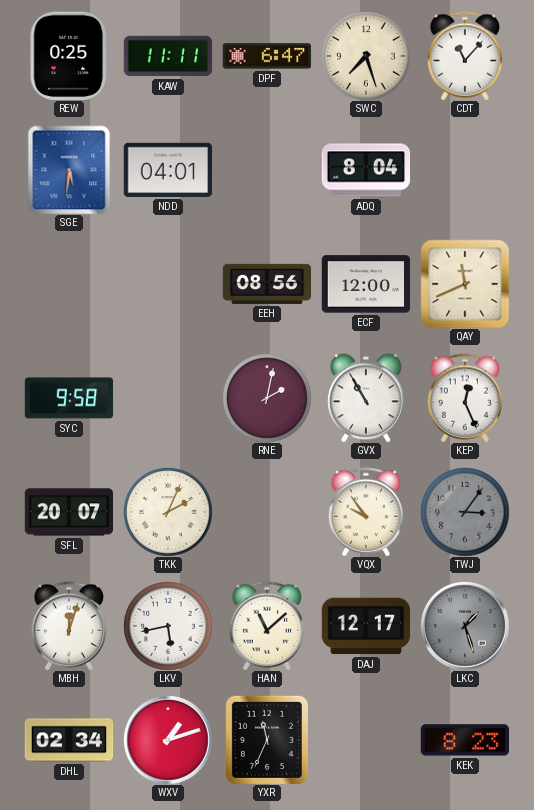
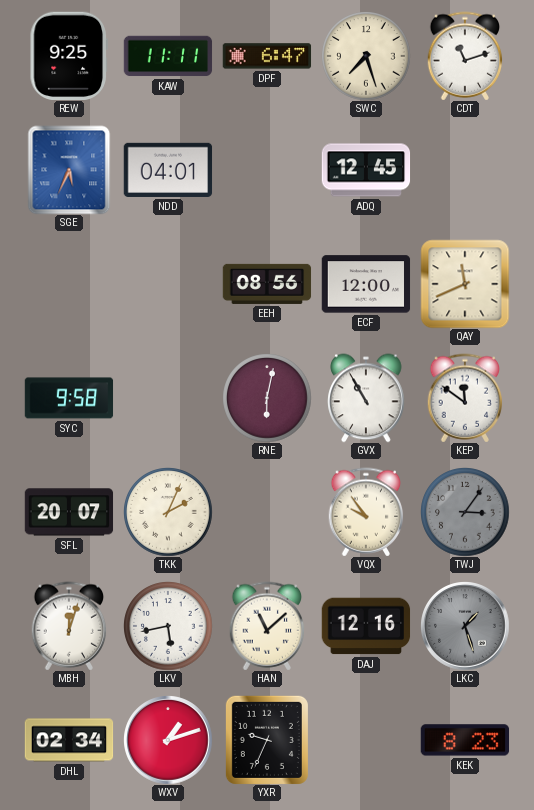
REW: 0:25 -> 9:25 (69, 55)
CDT: 11:07 -> 11:12 (465, 56)
SGE: 5:31 -> 5:34 (69, 170)
ADQ: 8:04 -> 12:45 (366, 170)
RNE: 2:02 -> 6:02 (267, 398)
KEP: 12:26 -> 11:51 (465, 398)
DAJ: 12:17 -> 12:16 (366, 626)
YXR: 11:34 -> 9:34 (267, 740)
